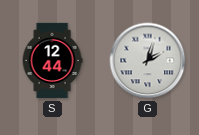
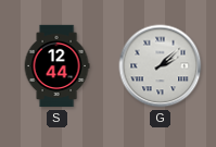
G: 2:03 -> 2:08 (161, 66)
